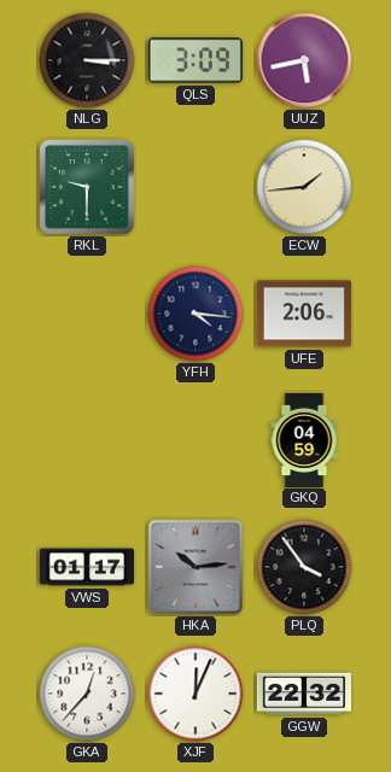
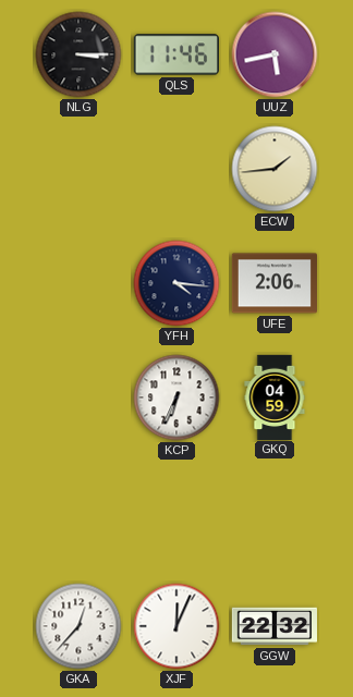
QLS: 3:09 -> 11:46 (176, 54)
RKL: 9:30 -> none (87, 187)
KCP: none -> 6:34 (176, 398)
VWS: 01:17 -> none (86, 567)
HKA: 10:14 -> none (195, 567)
PLQ: 3:54 -> none (304, 567)
